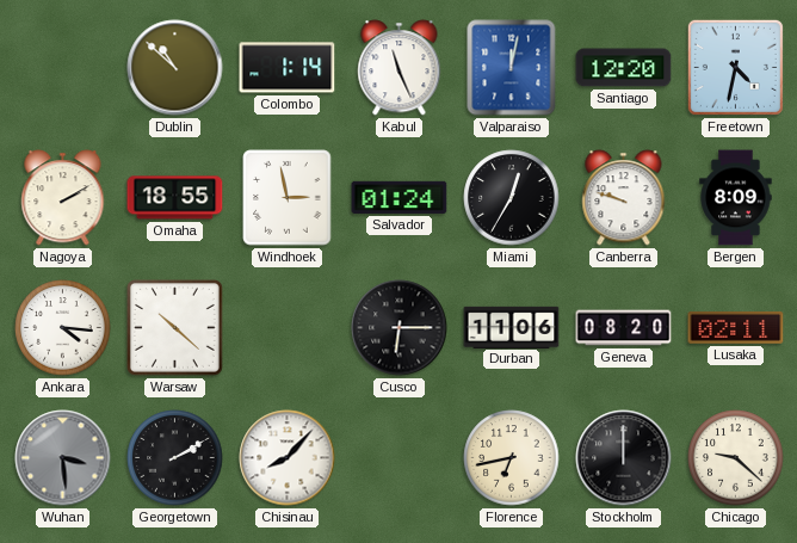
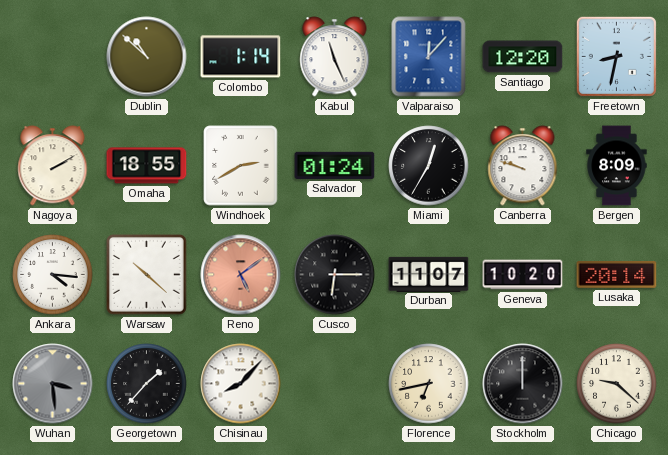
Valparaiso: 12:02 -> 12:07 (429, 57)
Freetown: 4:32 -> 8:32 (616, 56)
Windhoek: 2:58 -> 2:40 (241, 166)
Reno: none -> 5:09 (241, 275)
Durban: 11:06 -> 11:07 (429, 274)
Geneva: 08:20 -> 10:20 (523, 275)
Lusaka: 02:11 -> 20:14 (617, 275)
Georgetown: 2:10 -> 1:37 (147, 384)
